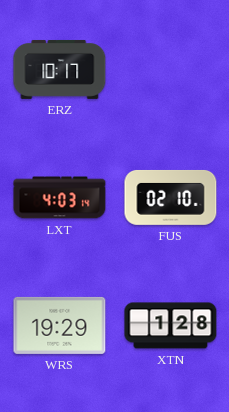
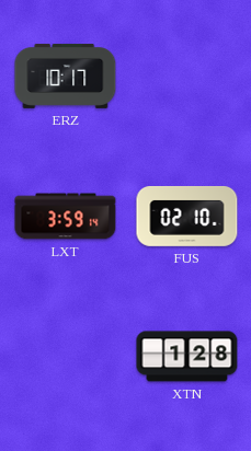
LXT: 4:03 -> 3:59 (66, 217)
WRS: 19:29 -> none (60, 325)
